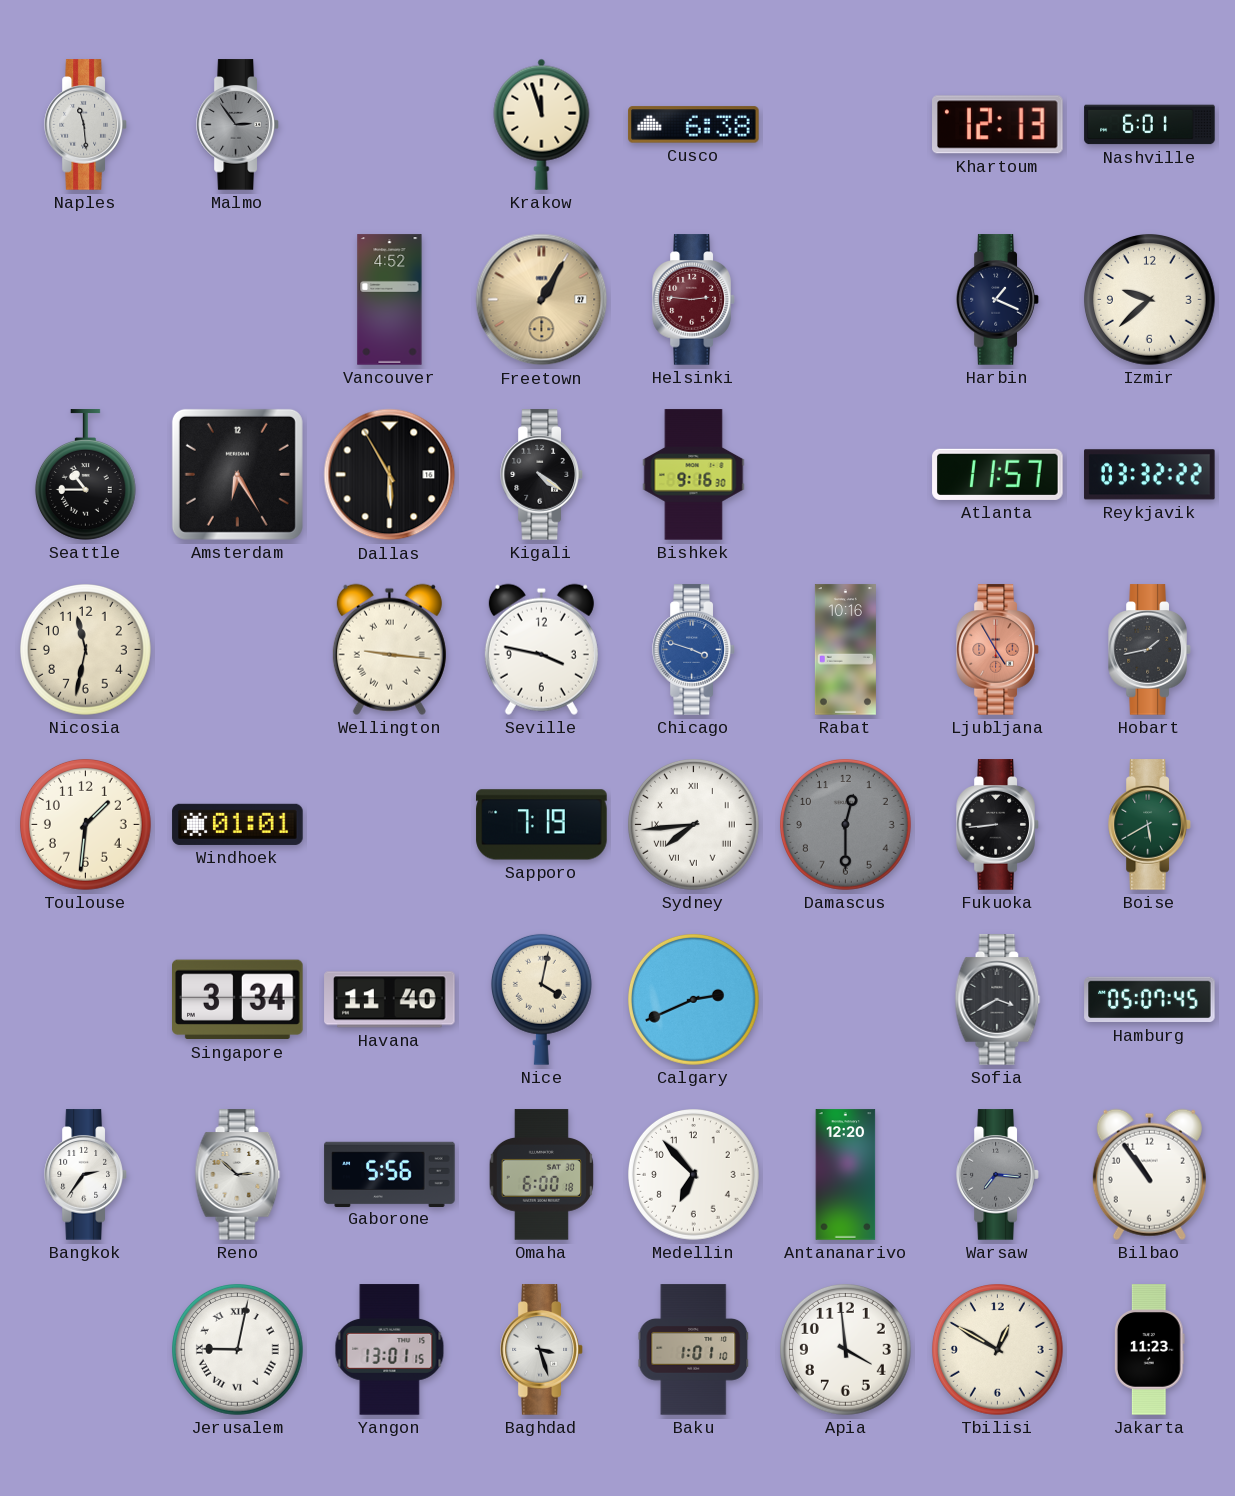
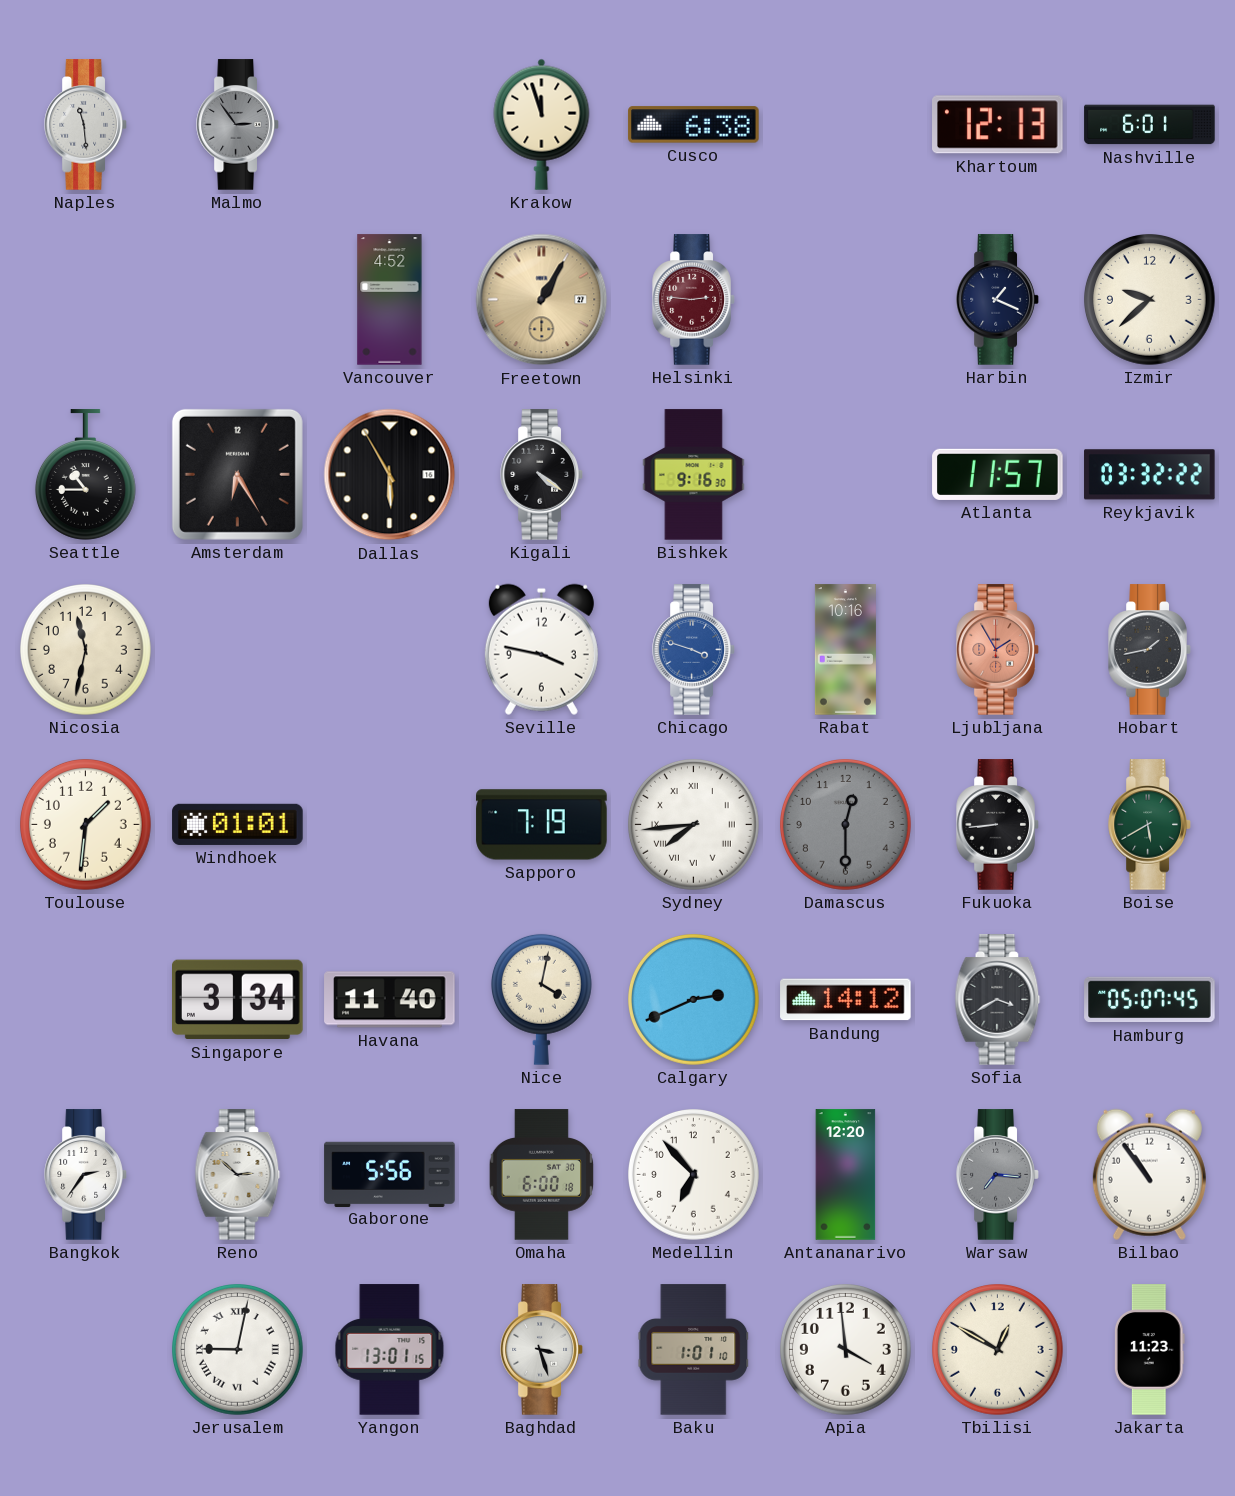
Wellington: 9:16 -> none (389, 649)
Ljubljana: 4:55 -> 1:55 (998, 650)
Bandung: none -> 14:12 (846, 1000)
